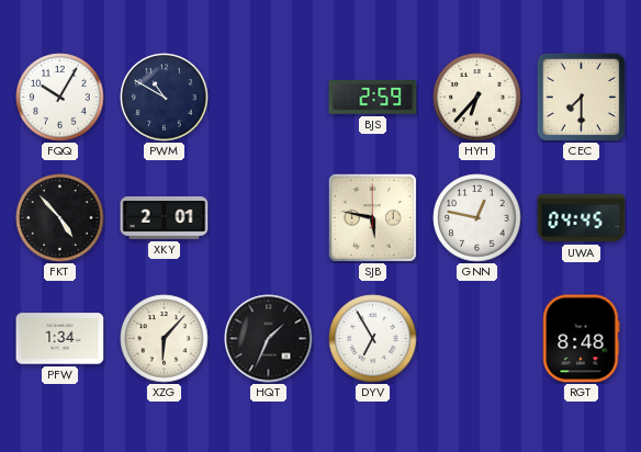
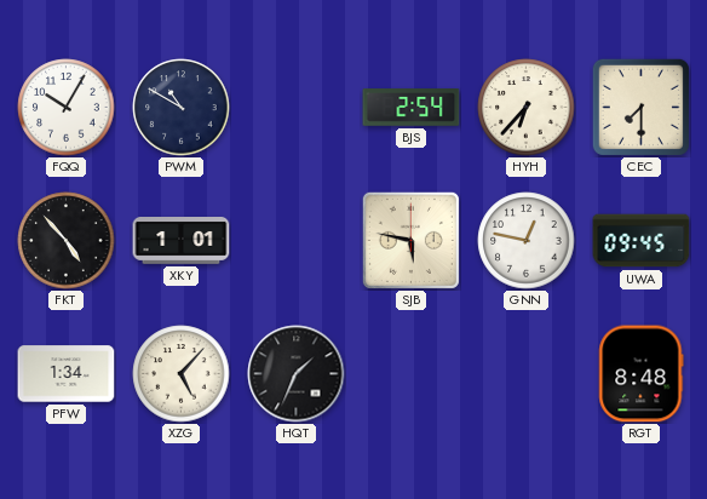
BJS: 2:59 -> 2:54 (412, 108)
XKY: 2:01 -> 1:01 (182, 241)
UWA: 04:45 -> 09:45 (642, 241)
XZG: 6:07 -> 5:07 (182, 374)
DYV: 6:55 -> none (373, 339)
